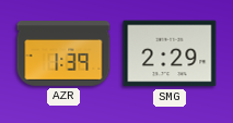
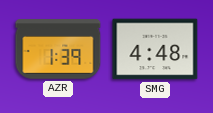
SMG: 2:29 -> 4:48 (155, 49)
